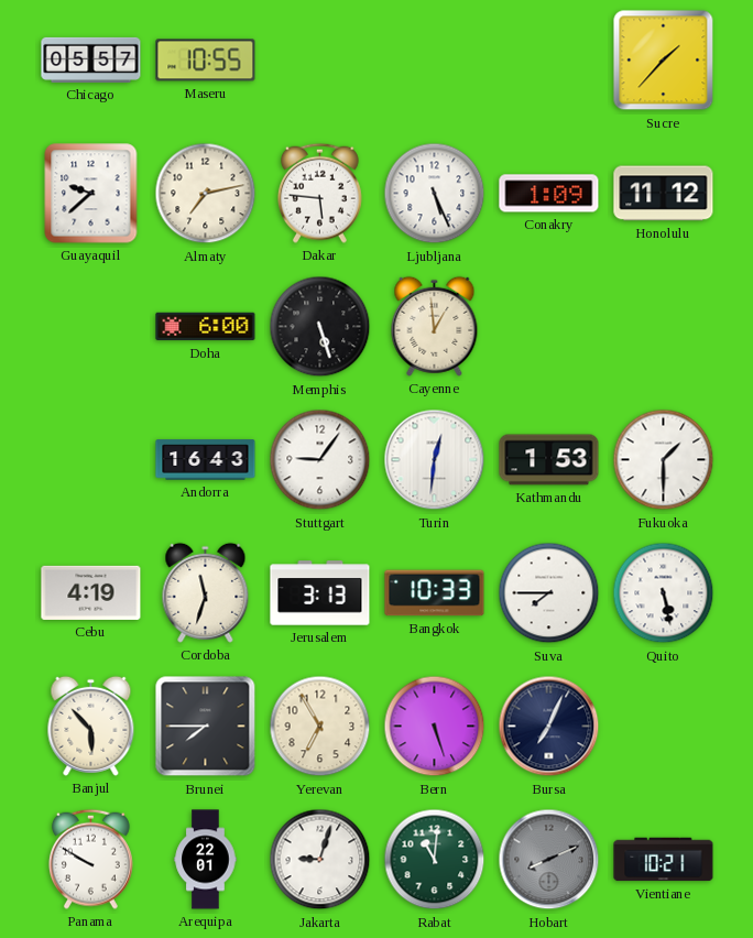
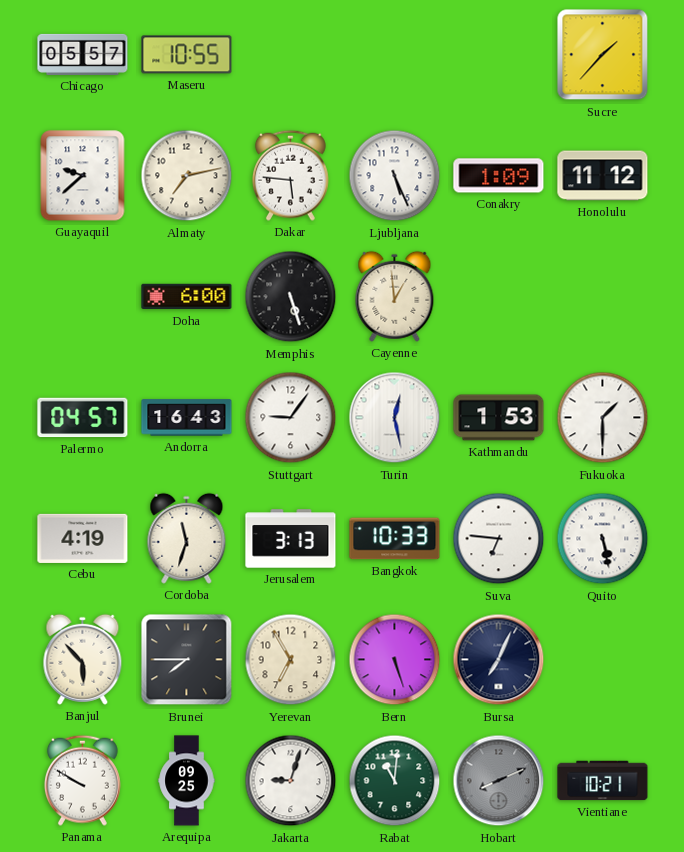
Palermo: none -> 04:57 (83, 418)
Turin: 12:31 -> 12:28 (395, 418)
Suva: 7:45 -> 6:46 (499, 539)
Arequipa: 22:01 -> 09:25 (187, 781)
